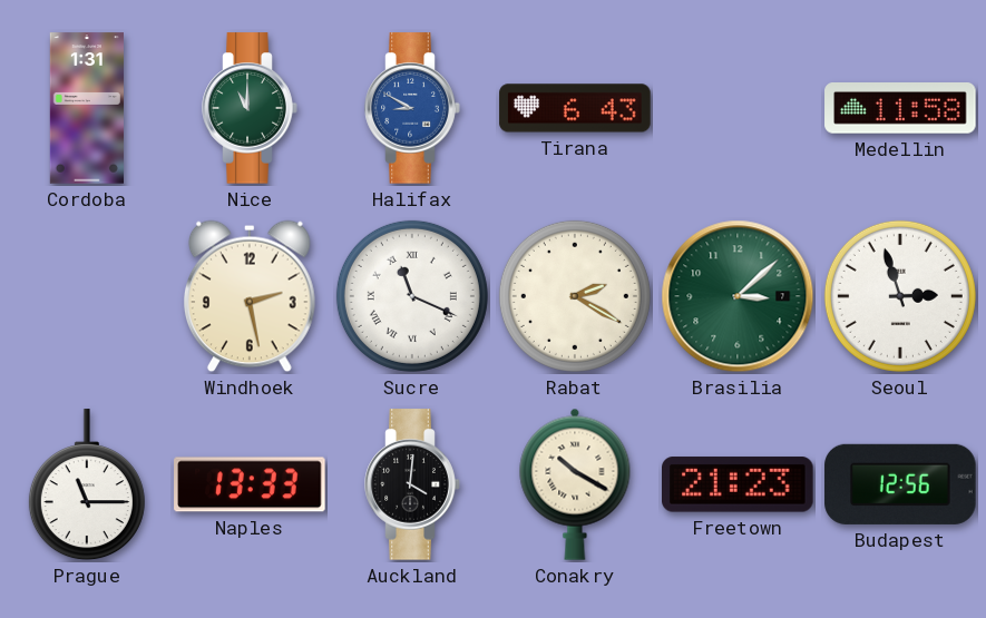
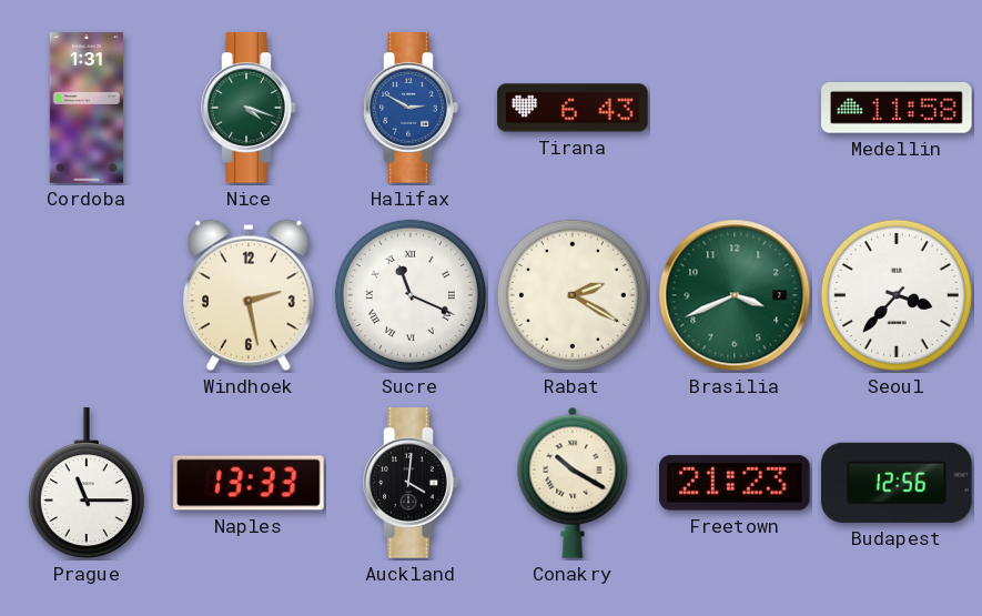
Nice: 11:00 -> 4:18 (249, 108)
Halifax: 8:50 -> 2:50 (411, 108)
Brasilia: 3:08 -> 3:41 (735, 295)
Seoul: 2:57 -> 3:37 (897, 295)
